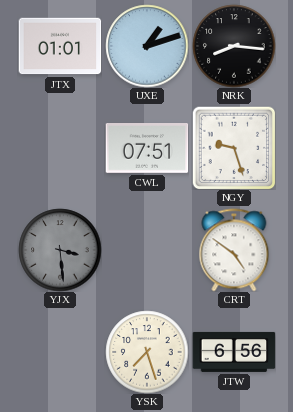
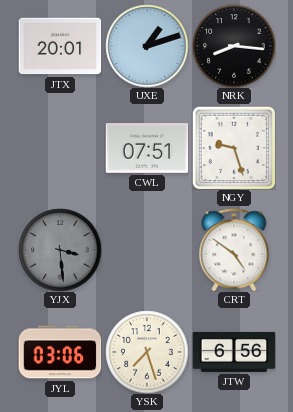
JTX: 01:01 -> 20:01 (60, 46)
JYL: none -> 03:06 (60, 352)
